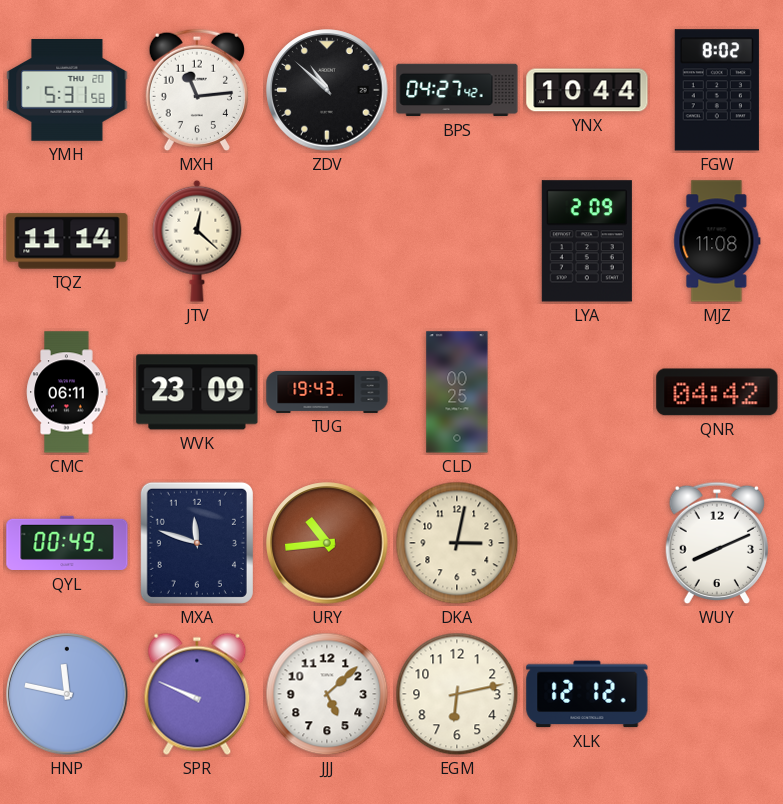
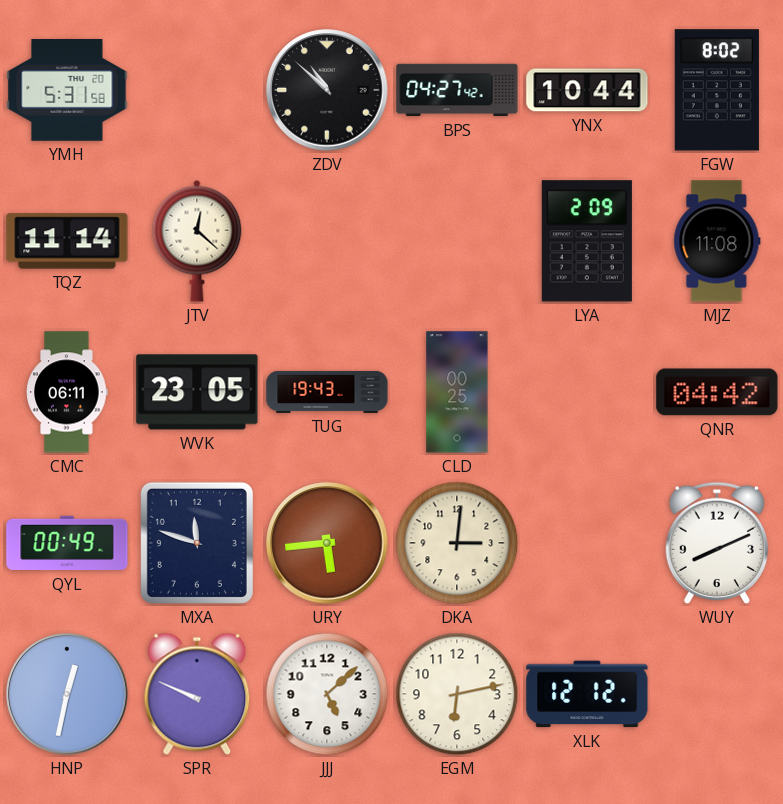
MXH: 11:14 -> none (196, 90)
WVK: 23:09 -> 23:05 (197, 392)
URY: 10:44 -> 5:44 (327, 543)
DKA: 3:02 -> 3:01 (457, 543)
HNP: 11:47 -> 12:32 (67, 694)
